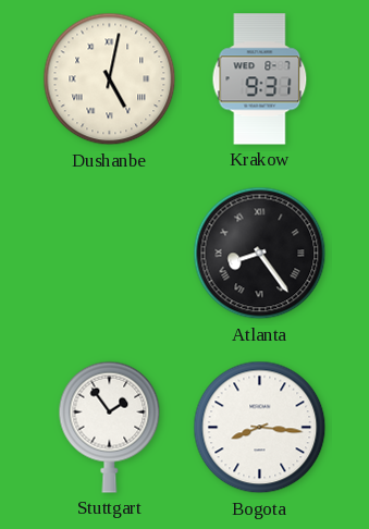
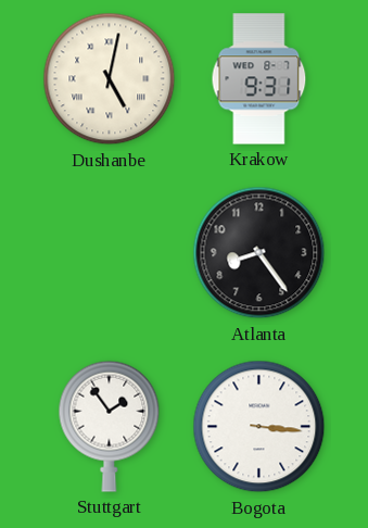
Atlanta numerals: Roman -> Arabic (259, 253)
Bogota: 8:16 -> 3:16 (259, 427)
